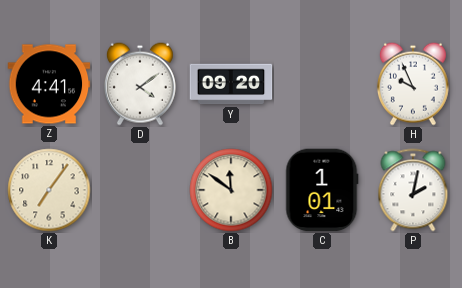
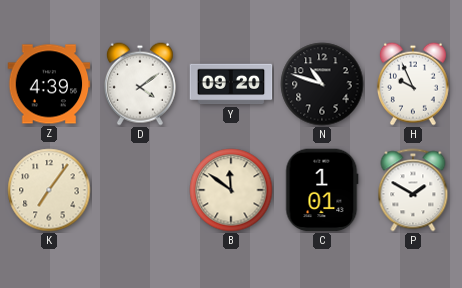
Z: 4:41 -> 4:39 (49, 84)
N: none -> 10:48 (322, 84)
P: 2:02 -> 1:50 (413, 190)
